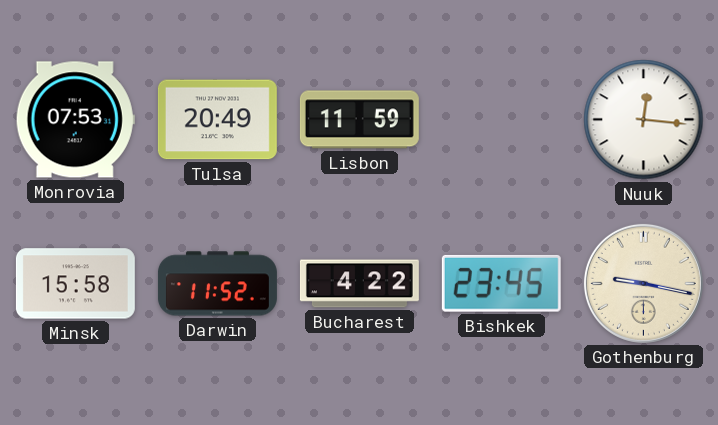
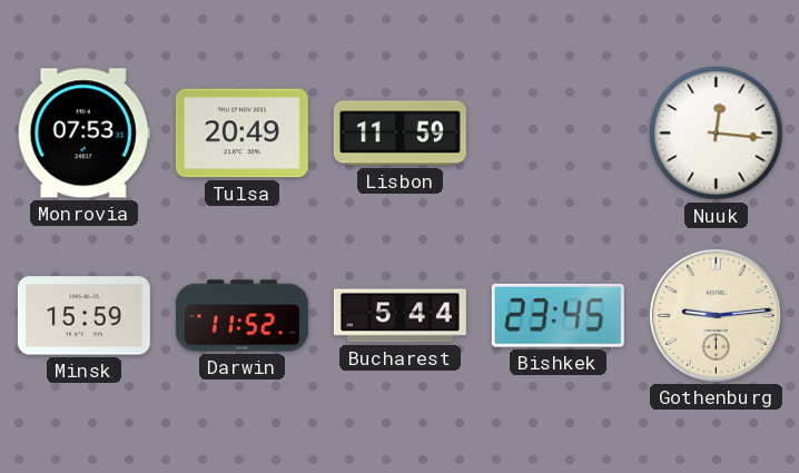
Minsk: 15:58 -> 15:59 (83, 316)
Bucharest: 4:22 -> 5:44 (399, 316)
Gothenburg: 9:17 -> 9:14 (716, 315)
